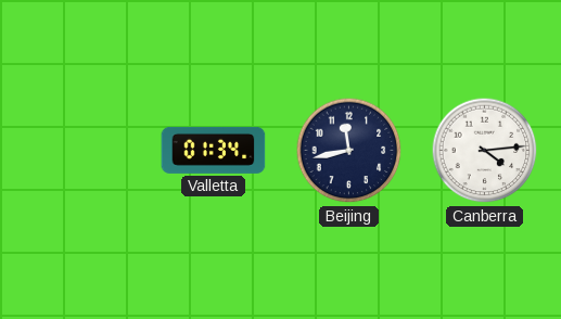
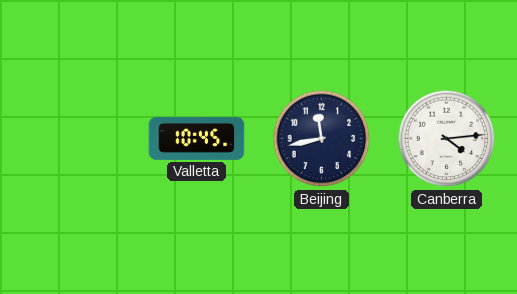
Valletta: 01:34 -> 10:45 (197, 138)
